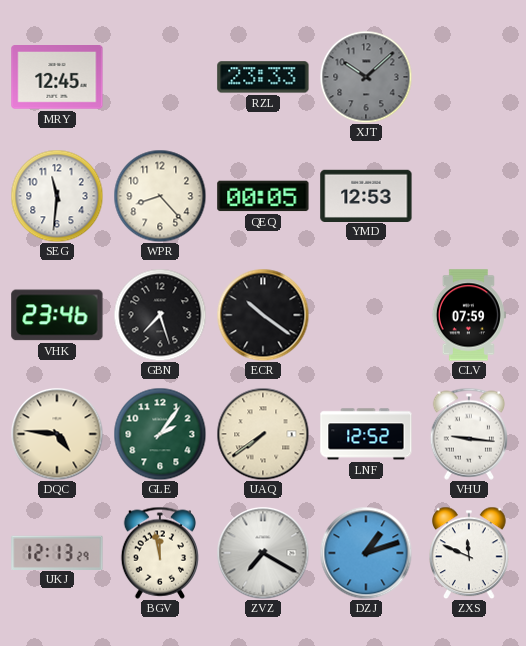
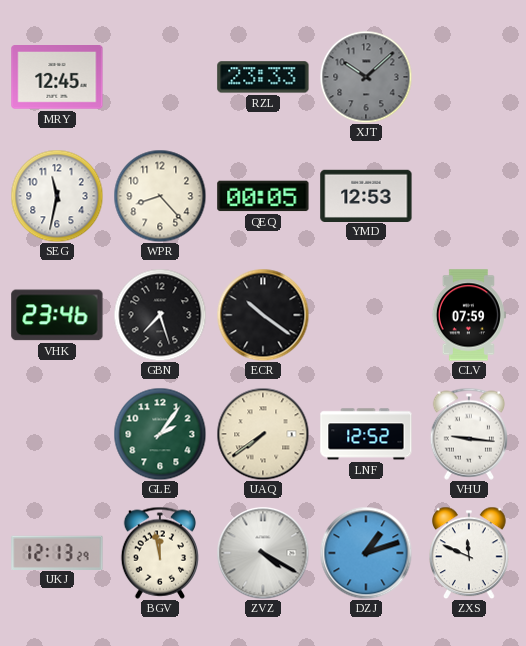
SEG: 11:31 -> 11:32 (57, 196)
DQC: 4:46 -> none (57, 434)
ZVZ: 7:20 -> 4:20 (263, 553)
